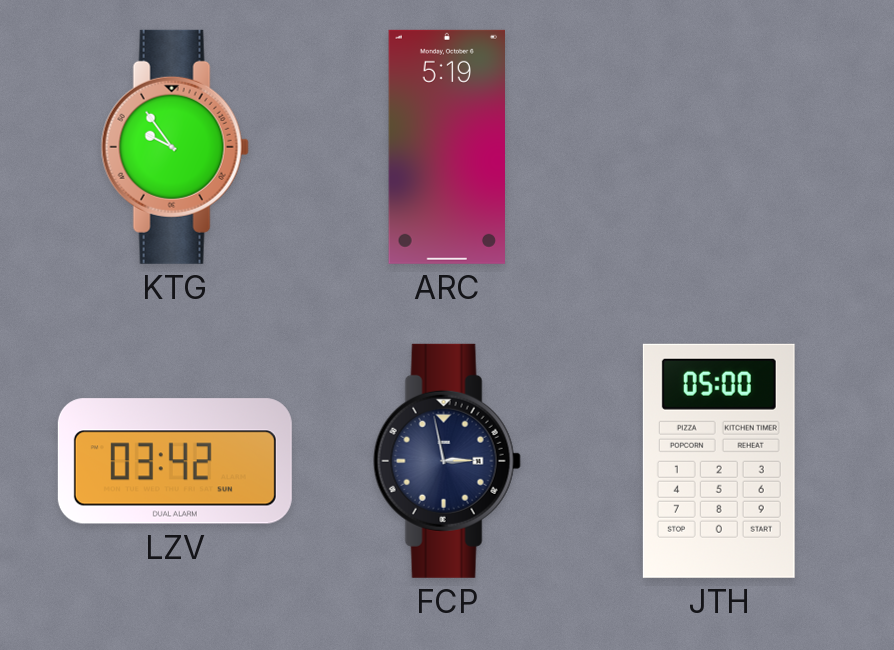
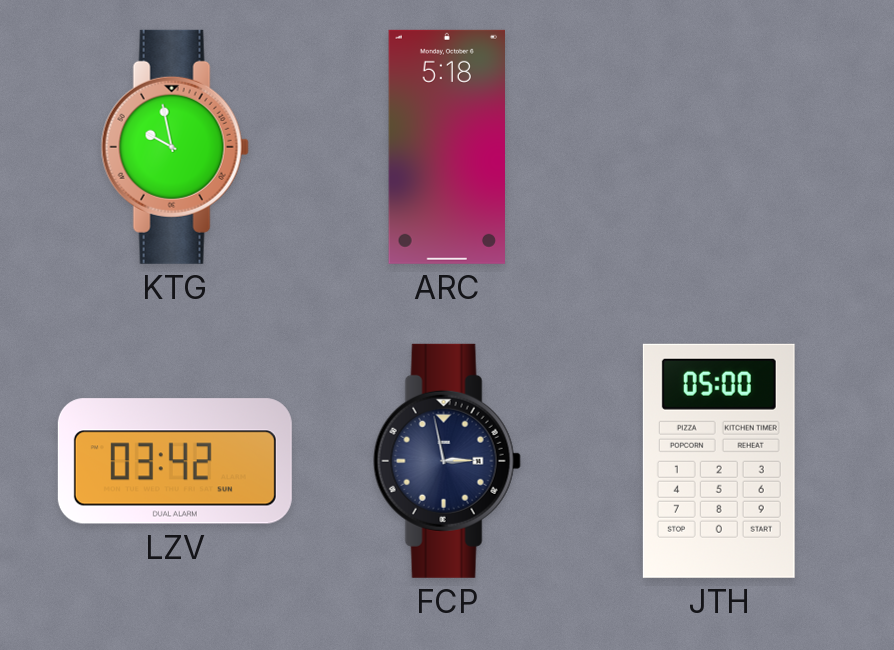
KTG: 9:54 -> 9:58 (175, 147)
ARC: 5:19 -> 5:18 (446, 147)
